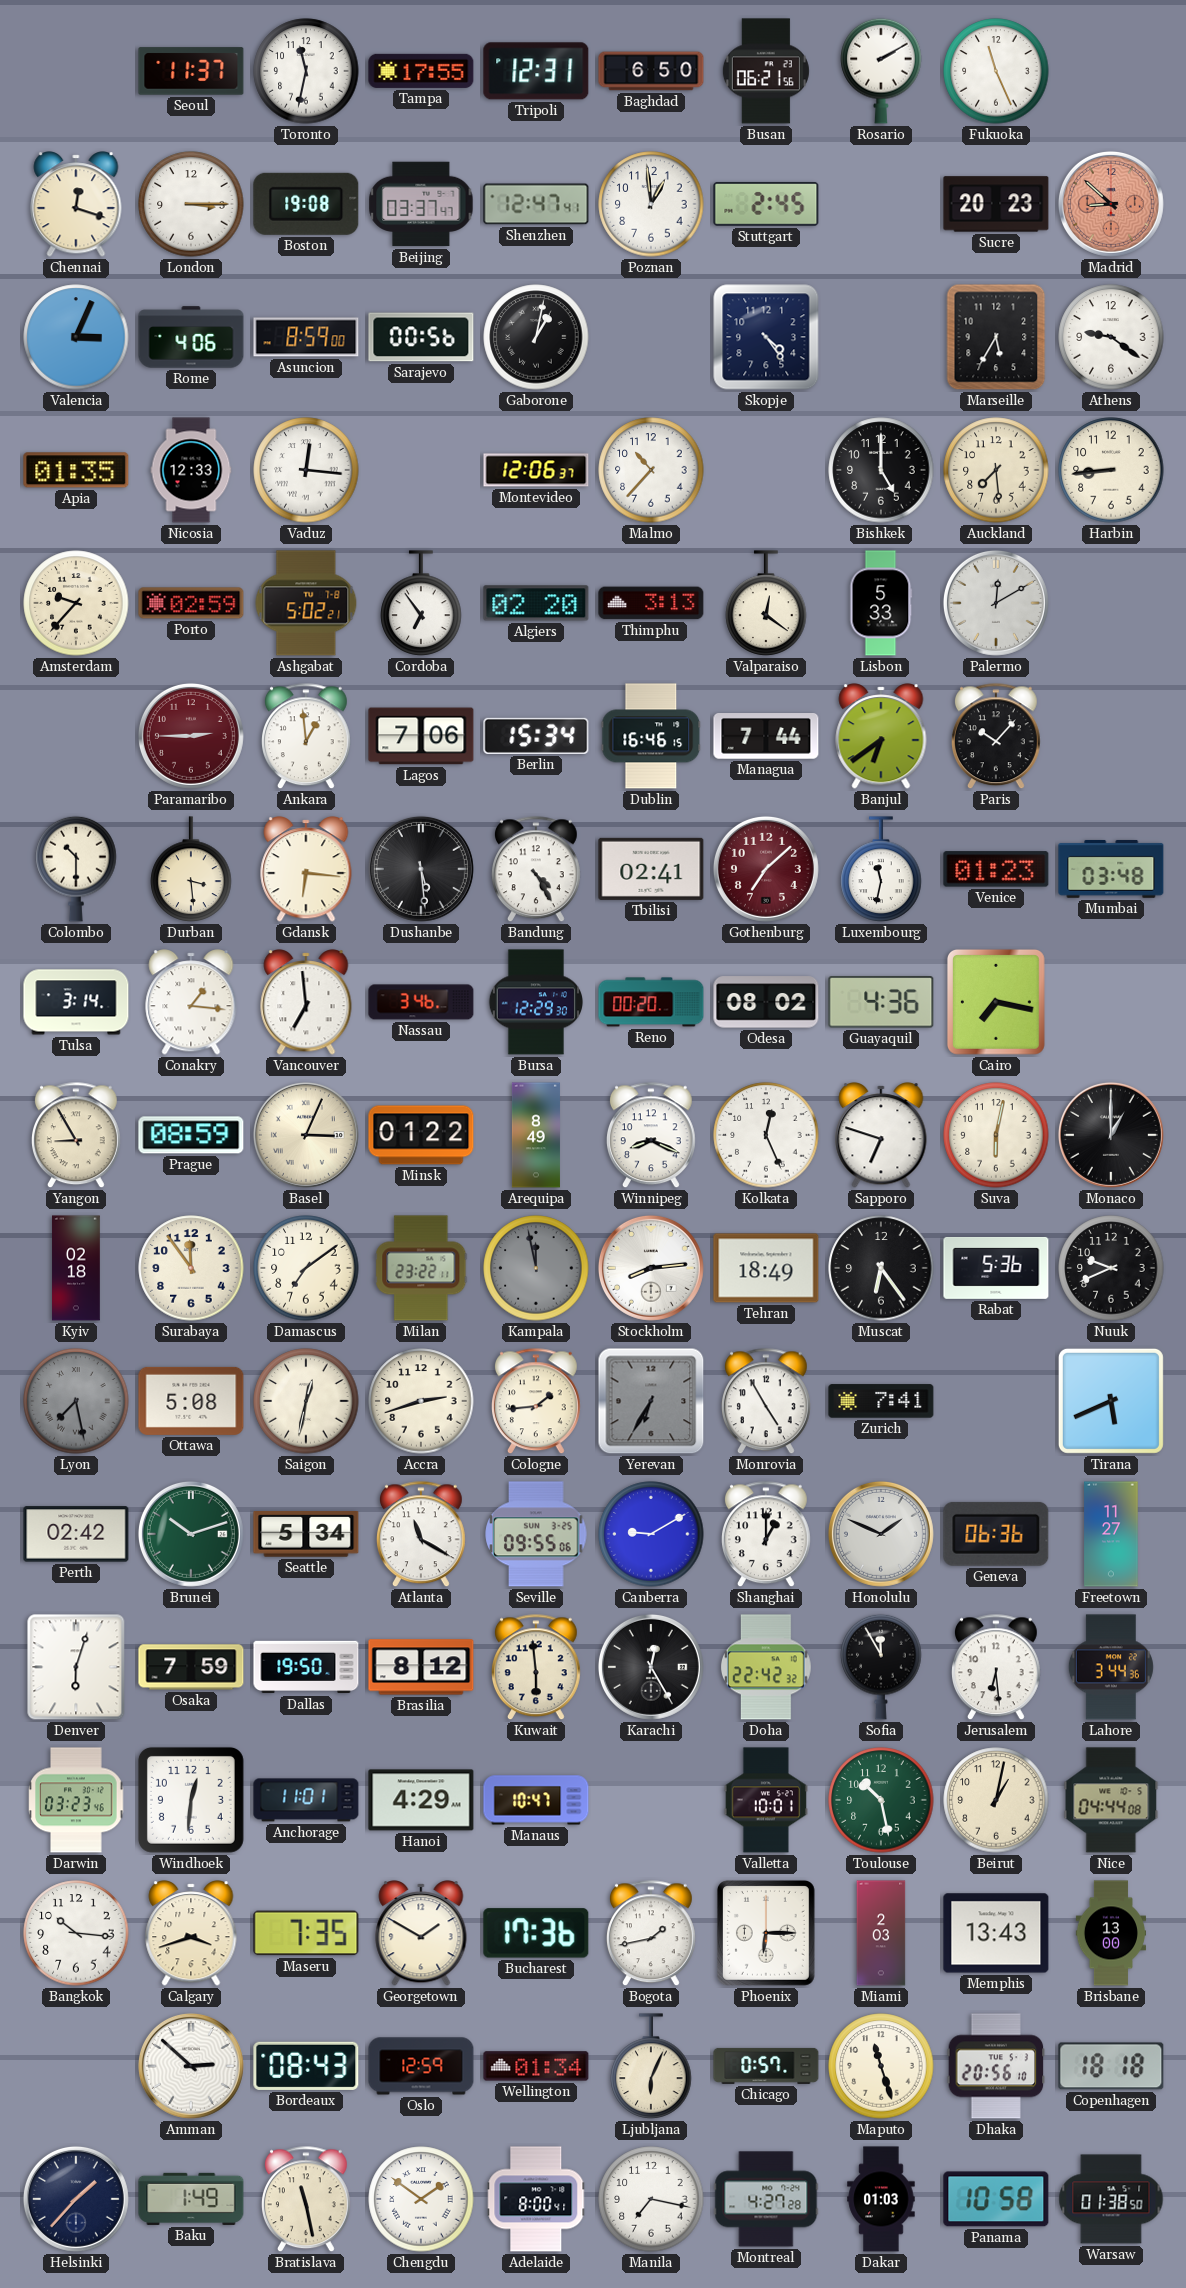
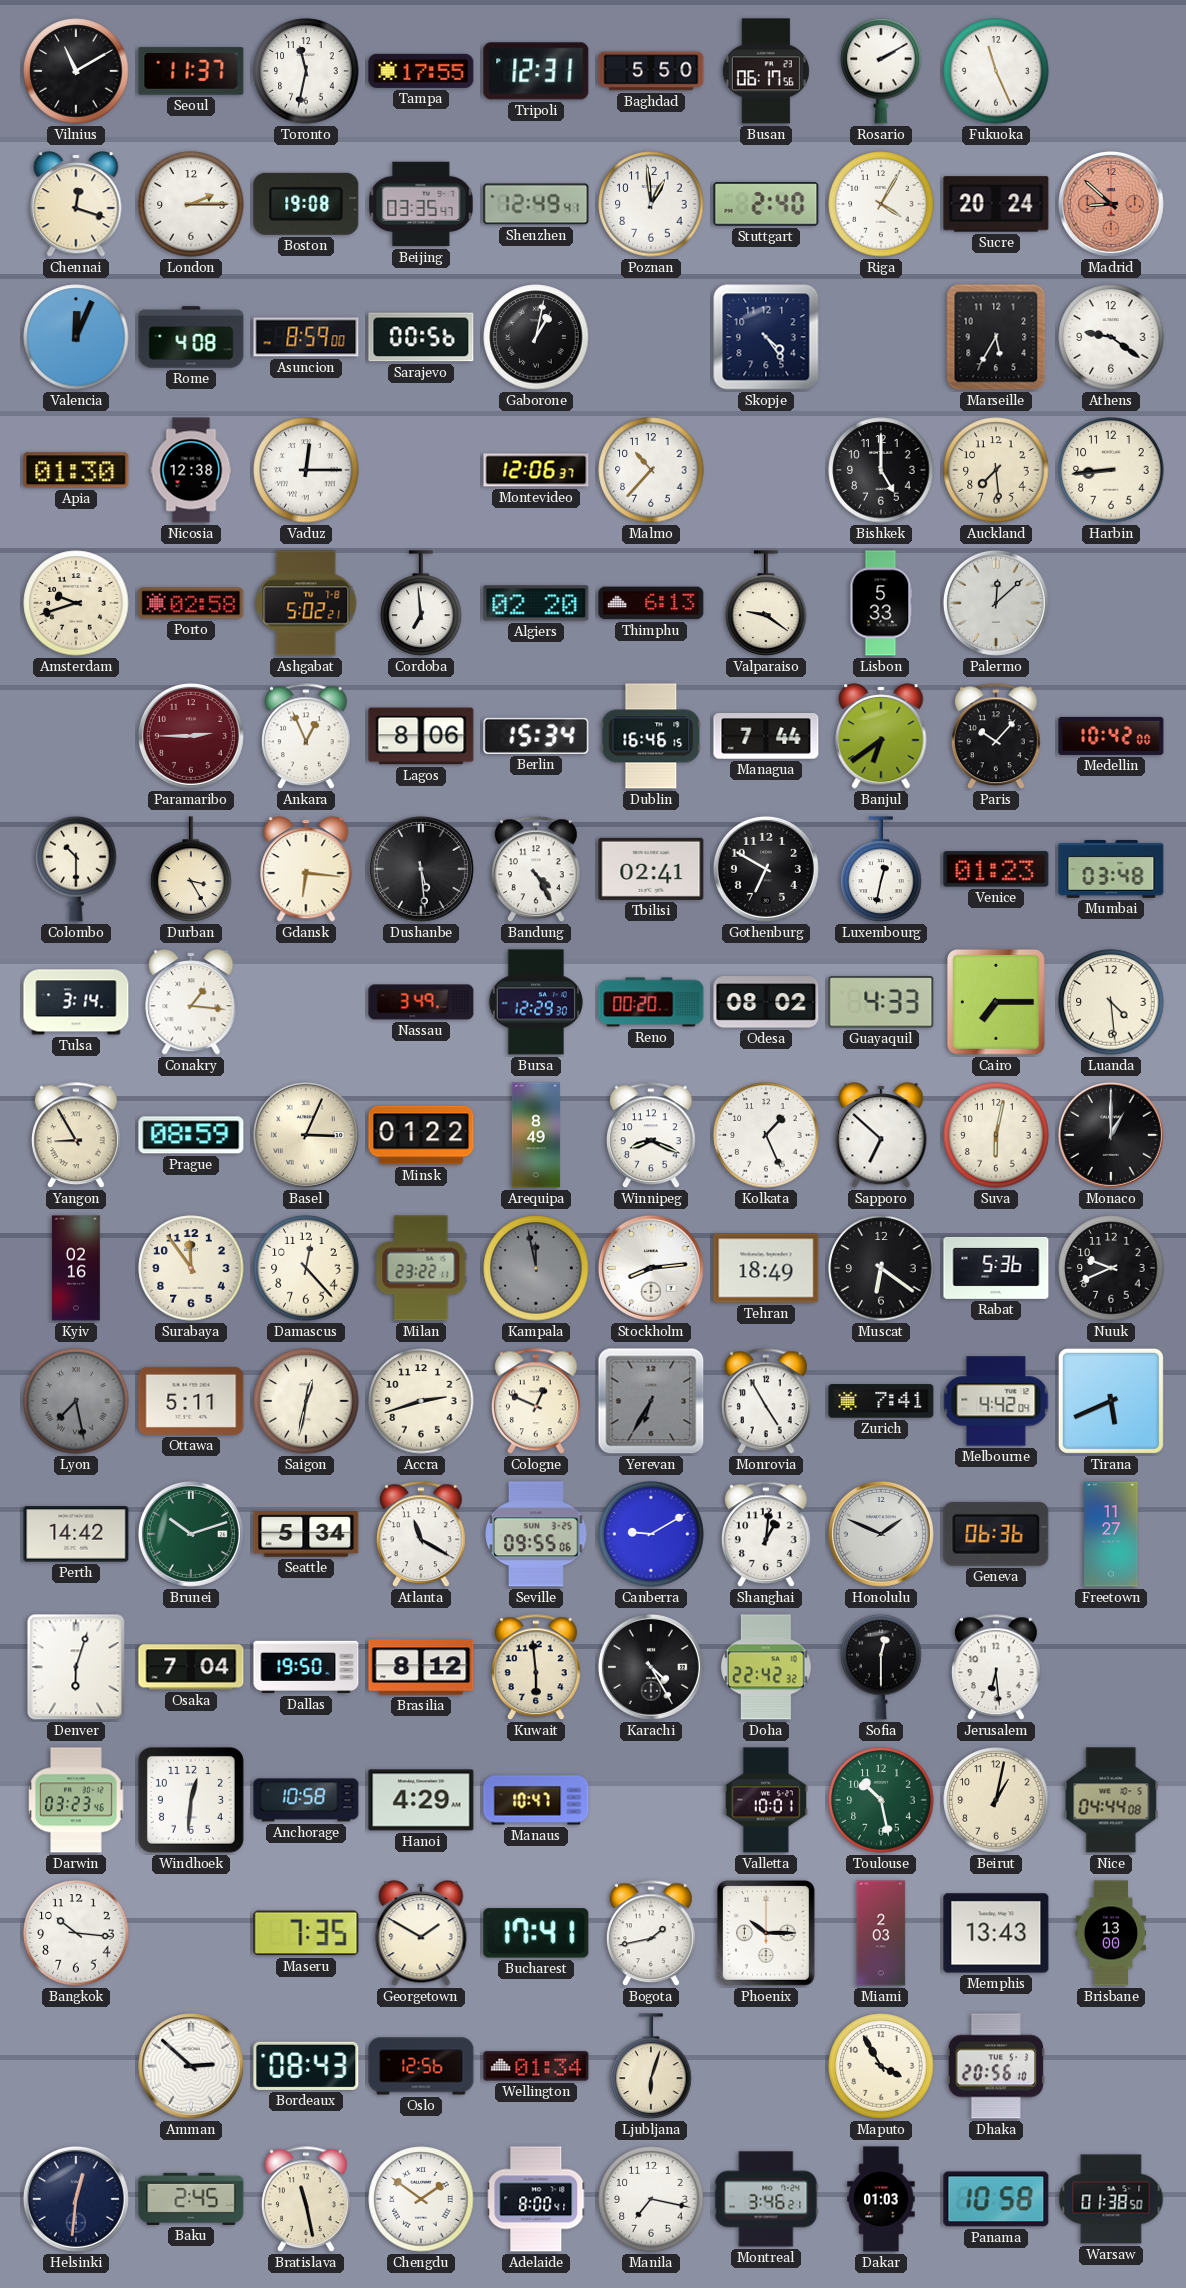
Vilnius: none -> 11:10 (76, 71)
Baghdad: 6:50 -> 5:50 (651, 71)
Busan: 06:21 -> 06:17 (766, 71)
London: 3:15 -> 2:15 (191, 204)
Beijing: 03:37 -> 03:35 (421, 204)
Shenzhen: 12:47 -> 12:49 (536, 204)
Stuttgart: 2:45 -> 2:40 (766, 204)
Riga: none -> 4:05 (881, 204)
Sucre: 20:23 -> 20:24 (996, 204)
Valencia: 3:04 -> 12:04 (76, 337)
Rome: 4:06 -> 4:08 (191, 337)
Apia: 01:35 -> 01:30 (76, 470)
Nicosia: 12:33 -> 12:38 (191, 470)
Vaduz: 12:16 -> 12:15 (306, 470)
Amsterdam: 9:37 -> 9:42 (76, 603)
Porto: 02:59 -> 02:58 (191, 603)
Cordoba: 6:54 -> 6:59 (421, 603)
Thimphu: 3:13 -> 6:13 (651, 603)
Valparaiso: 12:21 -> 9:21 (766, 603)
Palermo: 12:10 -> 12:08 (996, 603)
Ankara: 12:59 -> 12:56 (306, 737)
Lagos: 7:06 -> 8:06 (421, 736)
Medellin: none -> 10:42 (1111, 736)
Durban: 3:29 -> 3:25 (191, 869)
Gothenburg: 7:08 -> 6:50 (766, 869)
Gothenburg dial: burgundy -> black (766, 869)
Luxembourg: 11:32 -> 12:32 (881, 869)
Vancouver: 6:59 -> none (306, 1002)
Nassau: 3:46 -> 3:49 (421, 1002)
Guayaquil: 4:36 -> 4:33 (881, 1002)
Cairo: 7:17 -> 7:15 (996, 1002)
Luanda: none -> 4:29 (1111, 1002)
Kolkata: 12:26 -> 1:26 (766, 1135)
Sapporo: 6:48 -> 6:52 (881, 1135)
Kyiv: 02:18 -> 02:16 (76, 1268)
Damascus: 7:09 -> 12:23 (306, 1268)
Muscat: 6:24 -> 6:21 (881, 1268)
Ottawa: 5:08 -> 5:11 (191, 1401)
Cologne: 1:44 -> 12:49 (536, 1402)
Melbourne: none -> 4:42 (996, 1401)
Perth: 02:42 -> 14:42 (76, 1534)
Shanghai: 1:00 -> 1:01 (766, 1535)
Osaka: 7:59 -> 7:04 (191, 1667)
Karachi: 12:25 -> 4:25 (651, 1667)
Sofia: 11:55 -> 12:30 (881, 1667)
Lahore: 3:44 -> none (1111, 1667)
Anchorage: 11:01 -> 10:58 (306, 1800)
Calgary: 3:42 -> none (191, 1933)
Bucharest: 17:36 -> 17:41 (536, 1933)
Phoenix: 6:15 -> 10:15 (766, 1933)
Oslo: 12:59 -> 12:56 (421, 2066)
Ljubljana: 6:04 -> 6:03 (651, 2066)
Chicago: 0:57 -> none (766, 2066)
Maputo: 11:27 -> 3:55 (881, 2066)
Copenhagen: 18:18 -> none (1111, 2066)
Helsinki: 1:37 -> 12:31 (76, 2199)
Baku: 1:49 -> 2:45 (191, 2199)
Montreal: 4:27 -> 3:46 (766, 2199)
